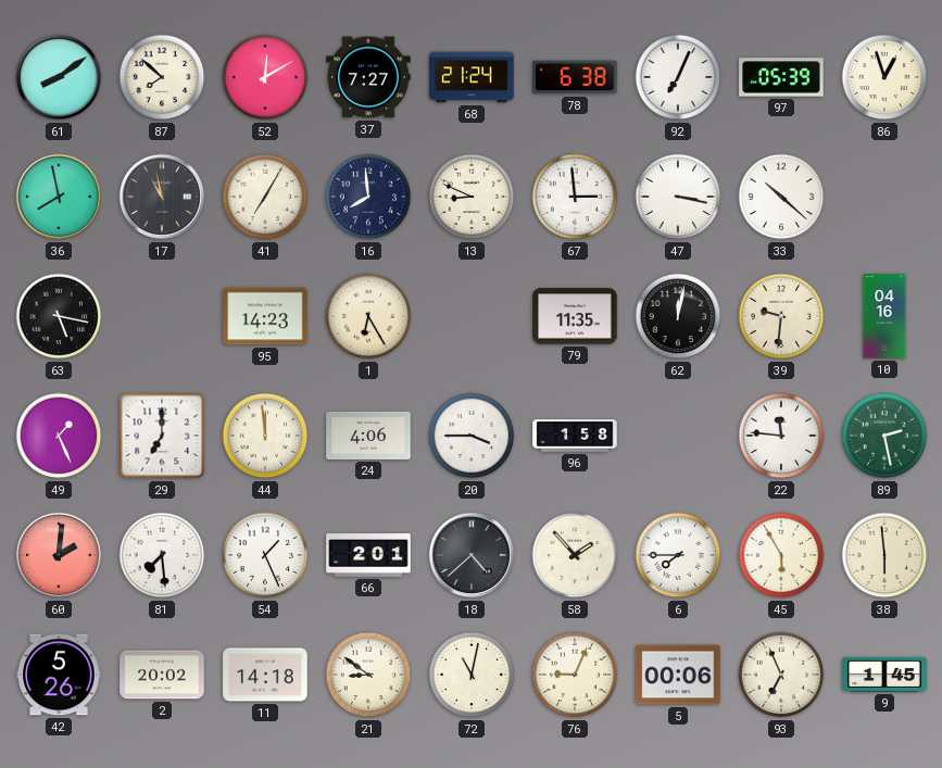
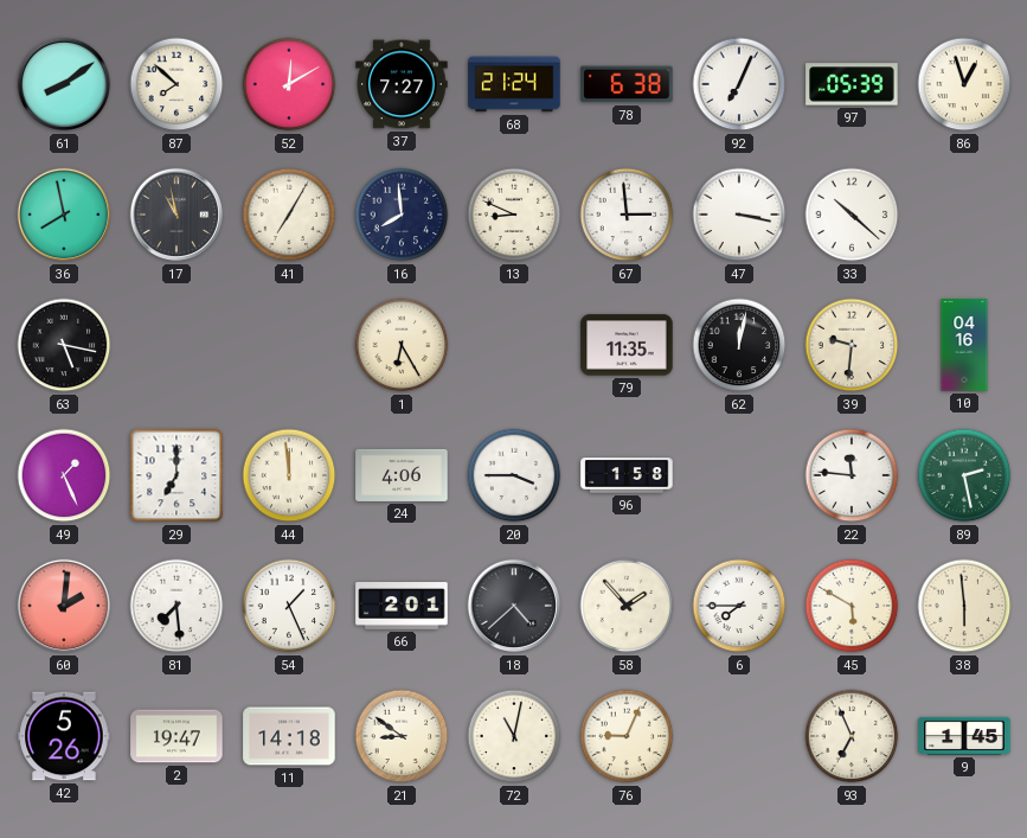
95: 14:23 -> none (265, 316)
45: 5:55 -> 5:50 (852, 606)
2: 20:02 -> 19:47 (176, 736)
5: 00:06 -> none (678, 675)
